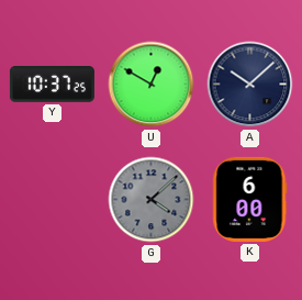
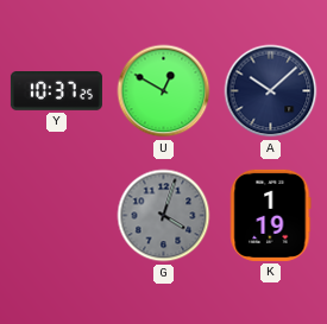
G: 4:08 -> 4:03 (164, 216)
K: 6:00 -> 1:19 (271, 215)
